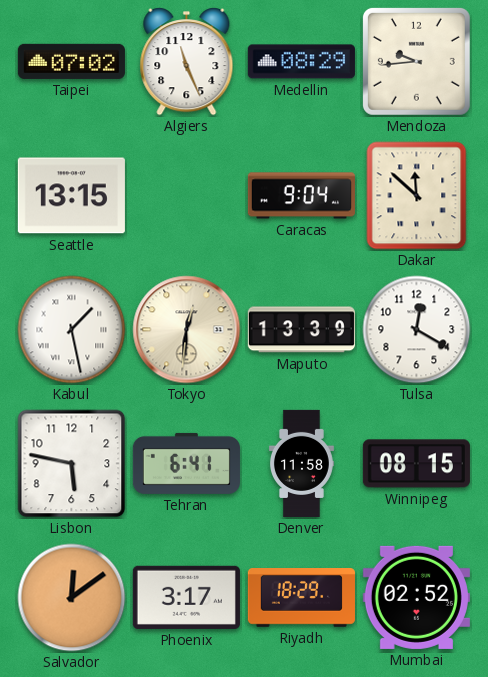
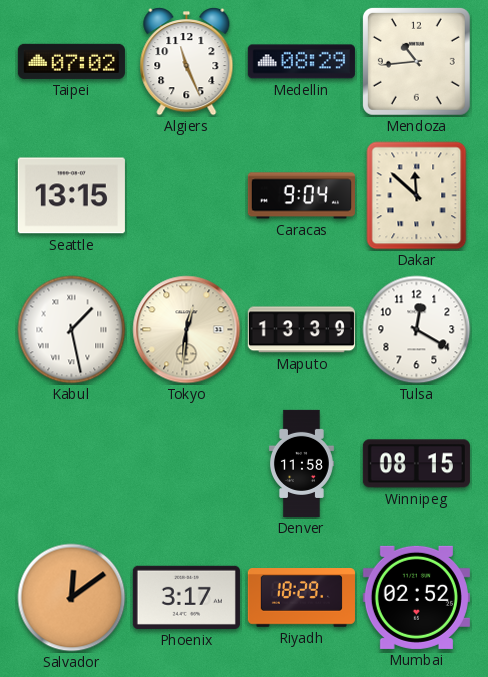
Mendoza: 9:44 -> 10:44 (416, 61)
Lisbon: 5:47 -> none (72, 464)
Tehran: 6:41 -> none (186, 463)
